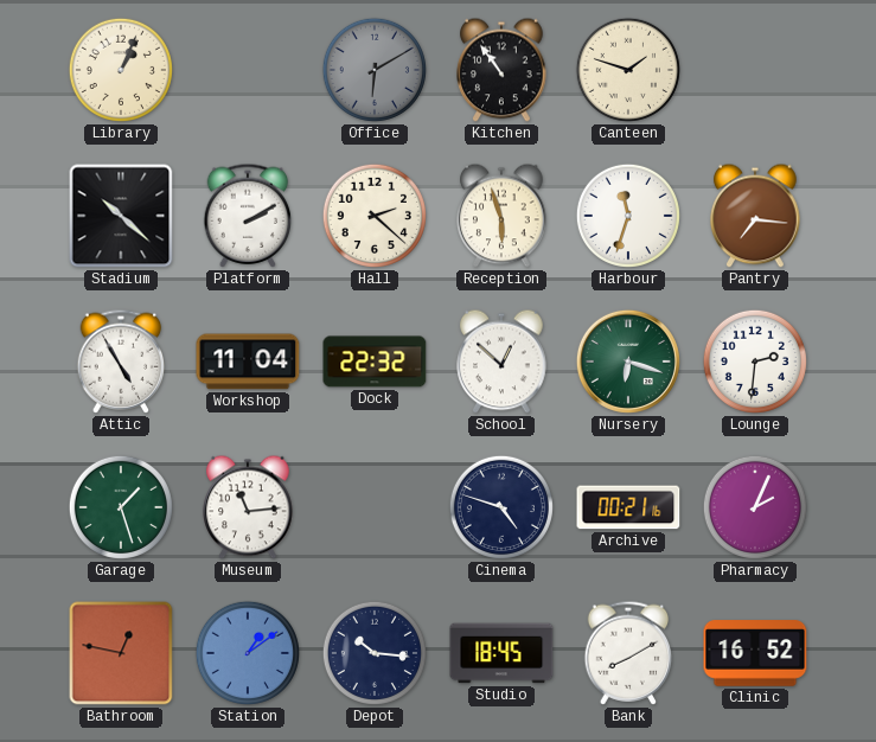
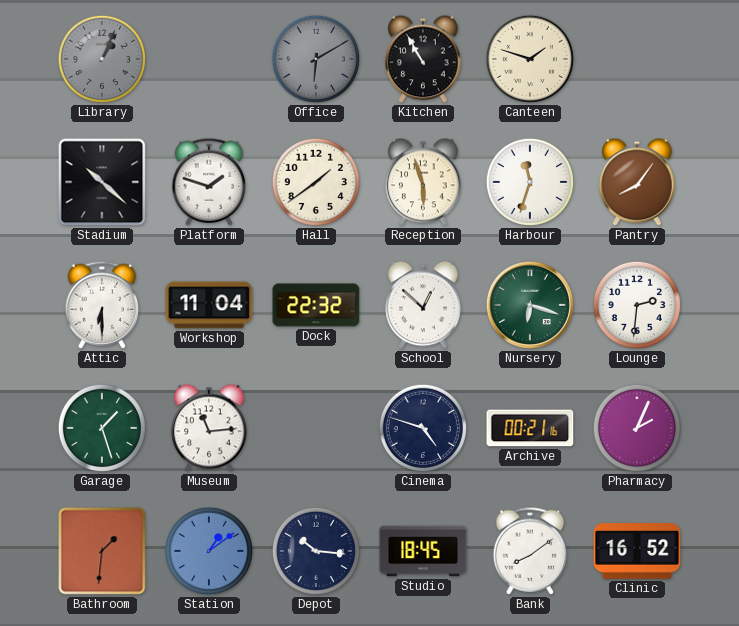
Library dial: cream -> grey (102, 59)
Kitchen: 10:54 -> 10:55 (423, 59)
Platform: 2:10 -> 1:48 (209, 182)
Hall: 2:22 -> 1:39 (316, 182)
Pantry: 7:16 -> 8:06 (637, 182)
Attic: 4:55 -> 6:30 (102, 305)
Bathroom: 12:47 -> 1:31 (102, 551)
Bank: 8:10 -> 8:09 (530, 551)
